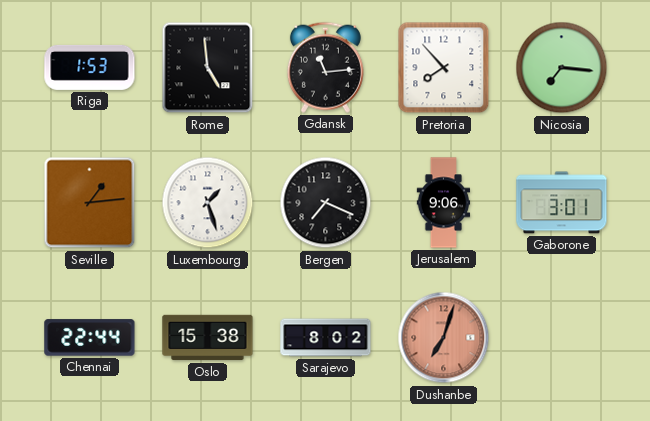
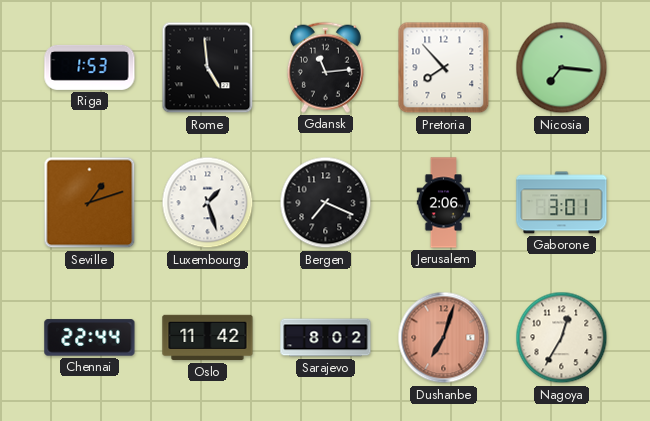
Seville: 1:14 -> 1:12 (90, 203)
Jerusalem: 9:06 -> 2:06 (444, 203)
Oslo: 15:38 -> 11:42 (208, 338)
Nagoya: none -> 12:35 (562, 338)
